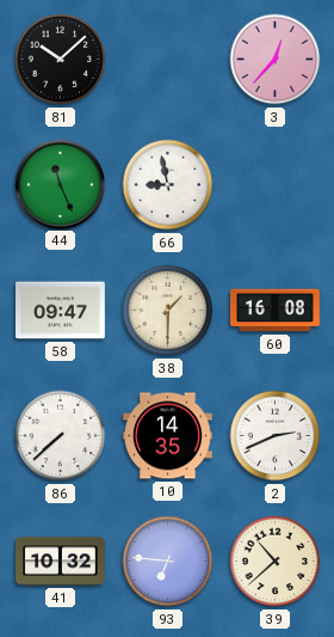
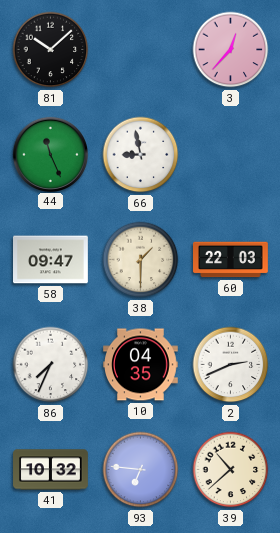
60: 16:08 -> 22:03 (231, 260)
86: 7:38 -> 7:34 (51, 365)
10: 14:35 -> 04:35 (141, 365)
